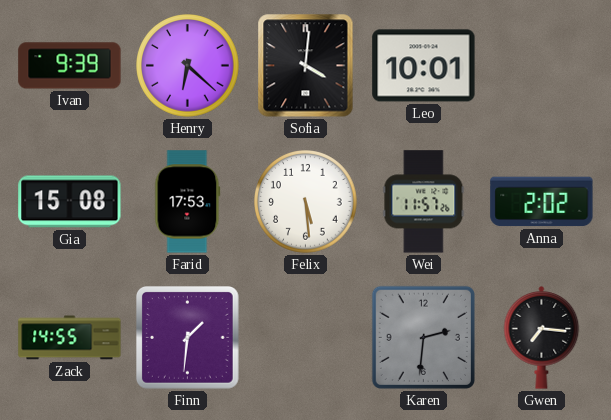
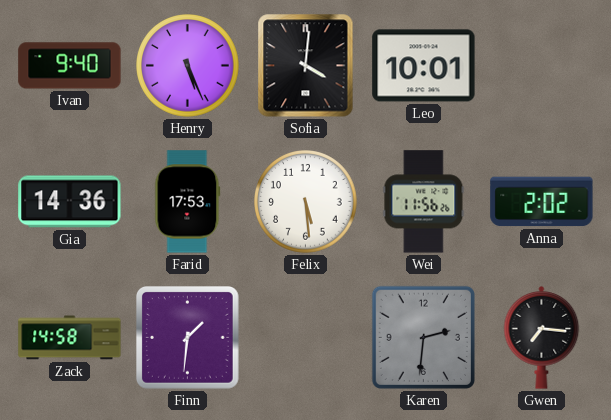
Ivan: 9:39 -> 9:40 (70, 66)
Henry: 6:22 -> 5:26 (188, 66)
Gia: 15:08 -> 14:36 (70, 202)
Wei: 11:57 -> 11:56 (424, 202)
Zack: 14:55 -> 14:58 (70, 338)
